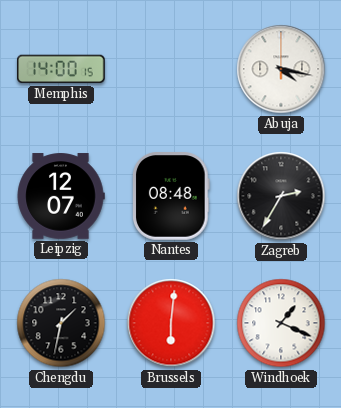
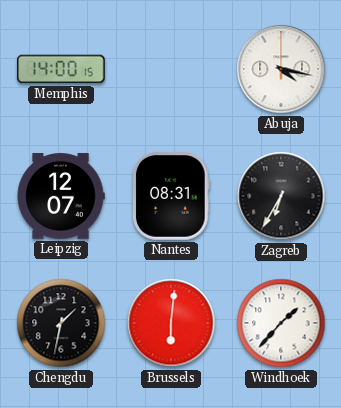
Nantes: 08:48 -> 08:31 (172, 197)
Zagreb: 2:35 -> 6:35 (281, 196)
Windhoek: 1:19 -> 1:37 (281, 323)
